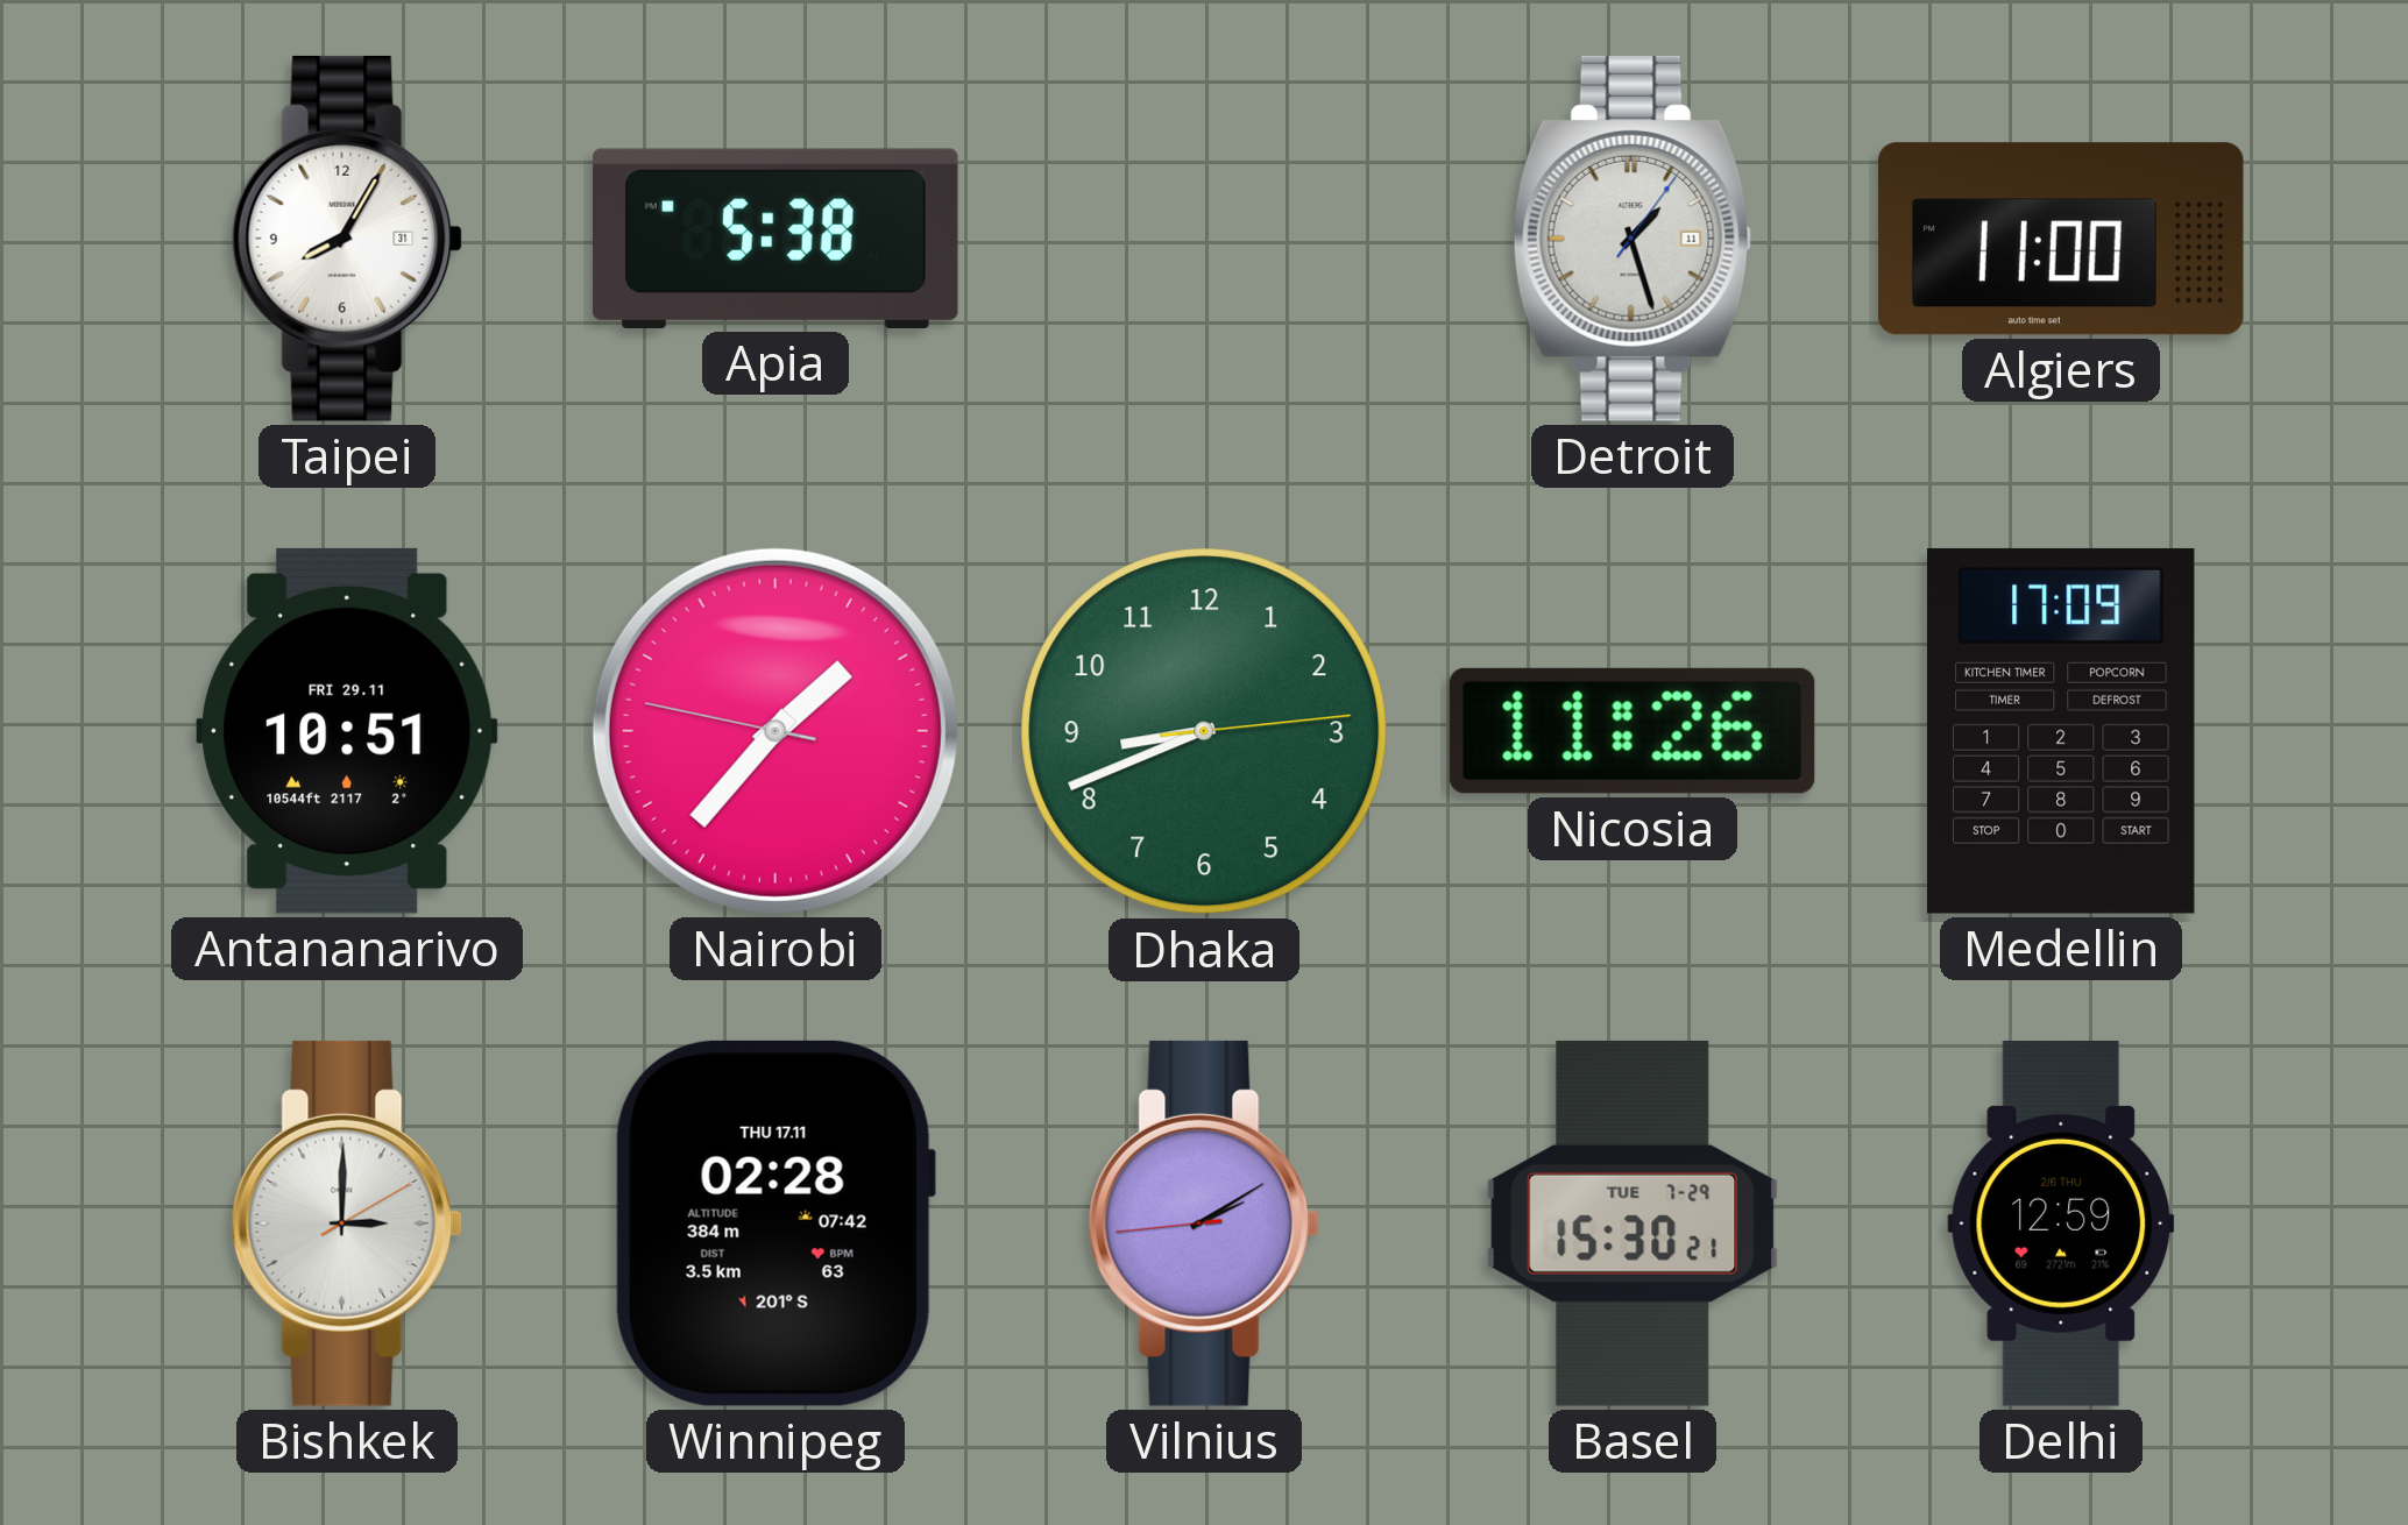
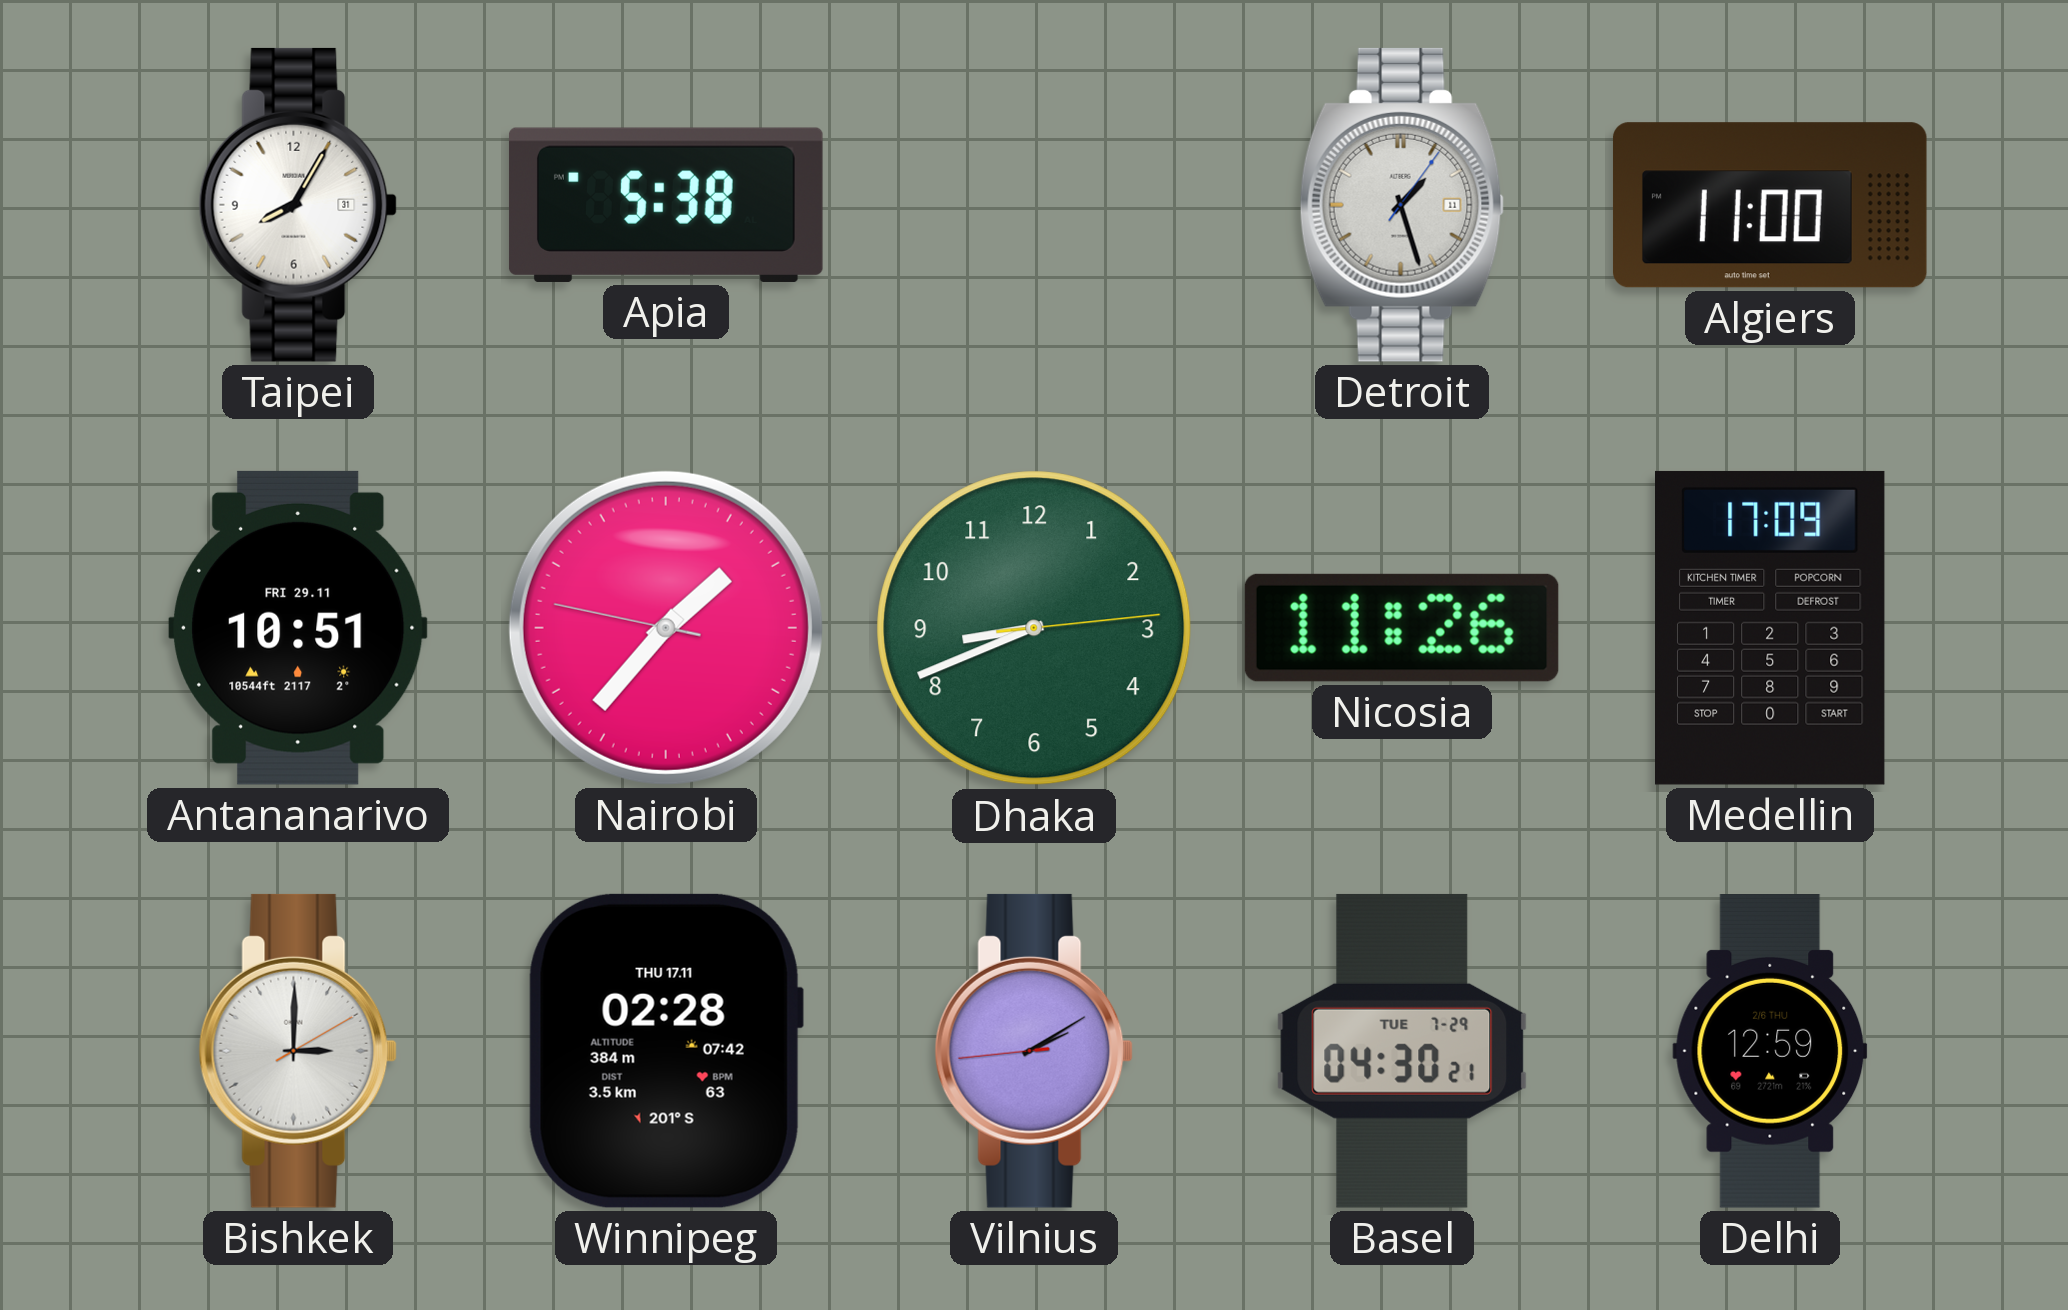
Basel: 15:30 -> 04:30 (1402, 1051)
